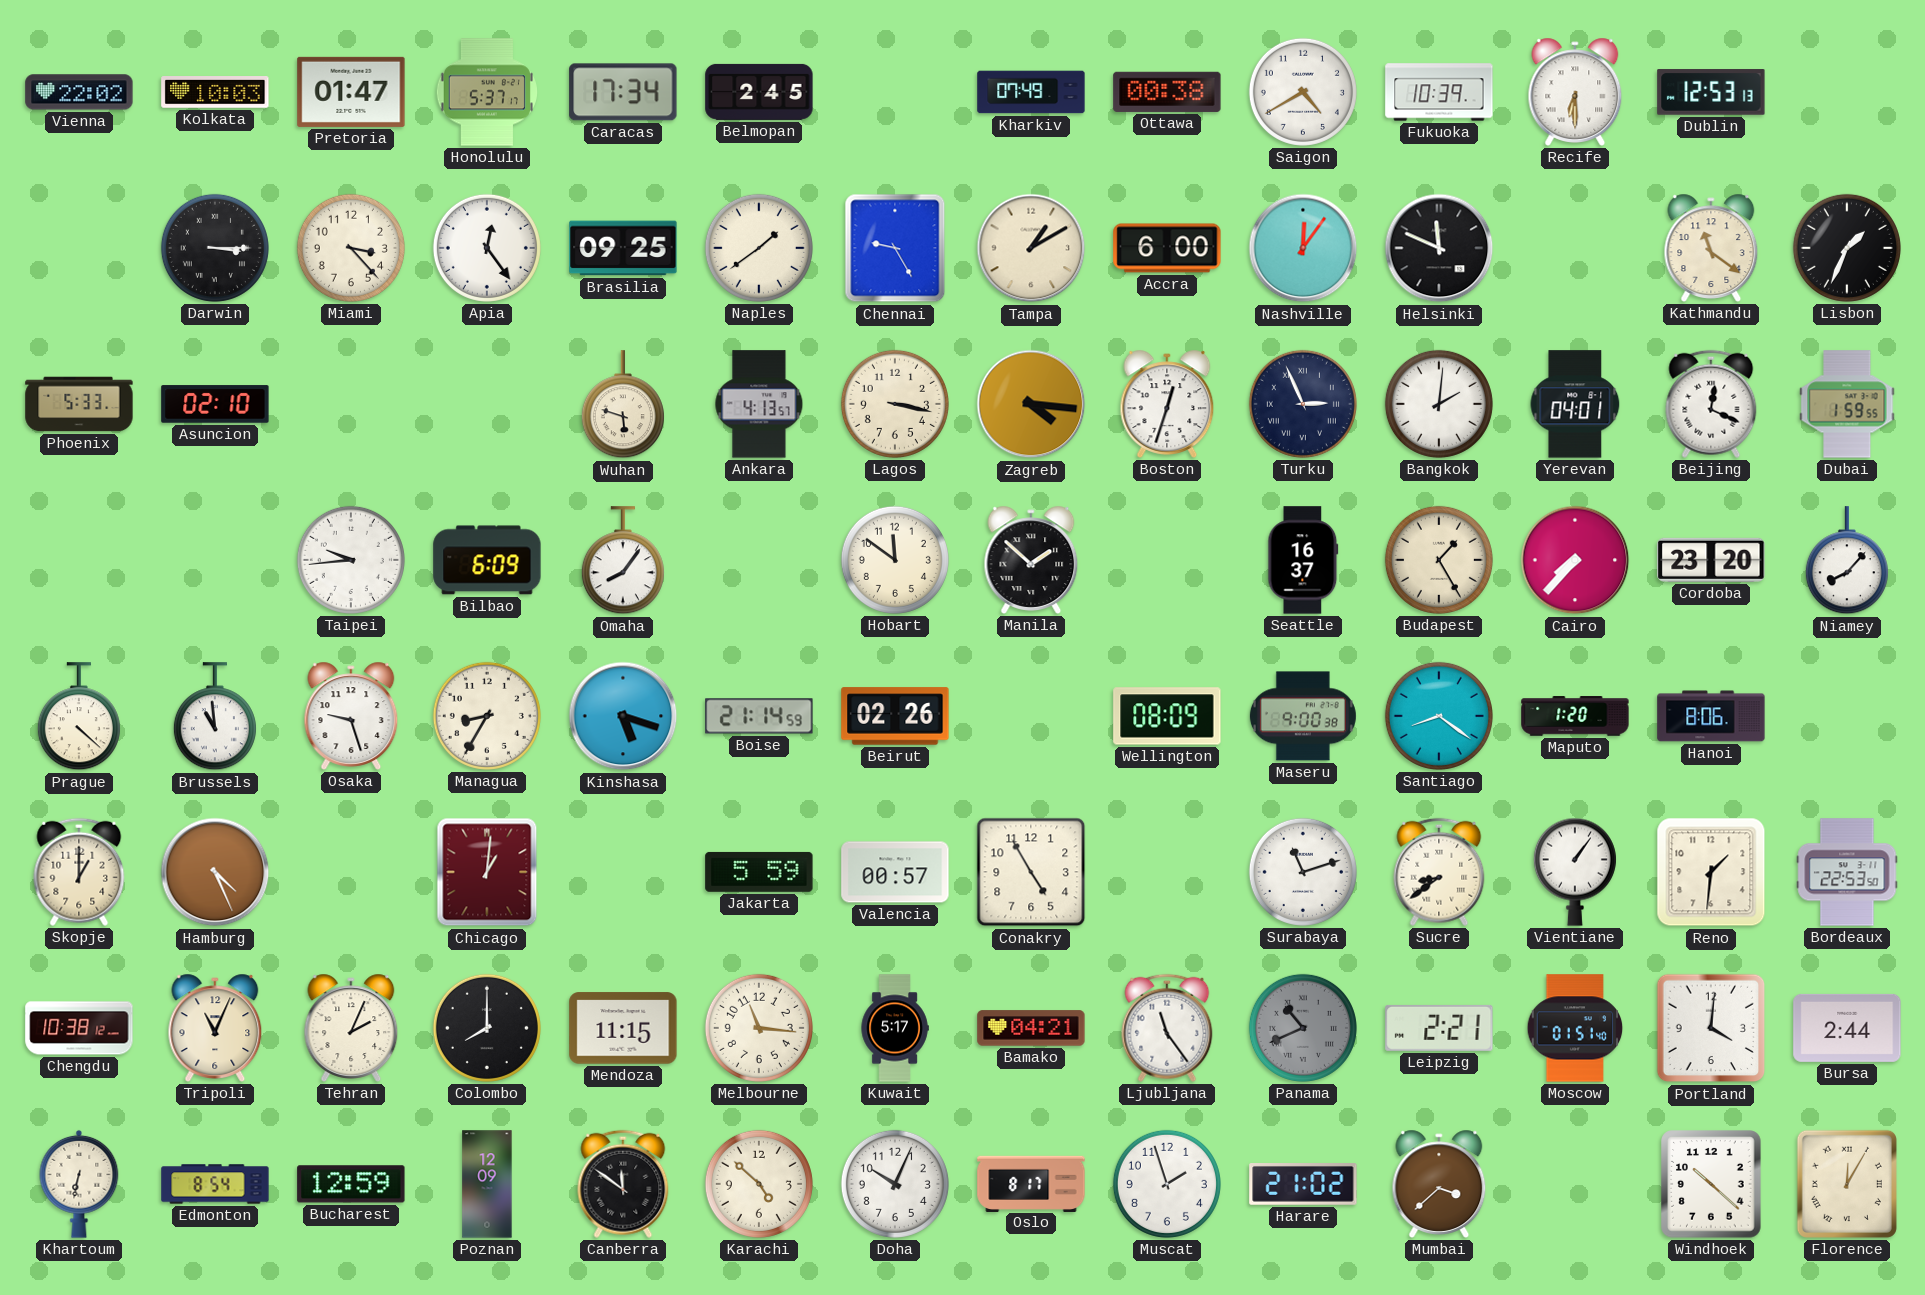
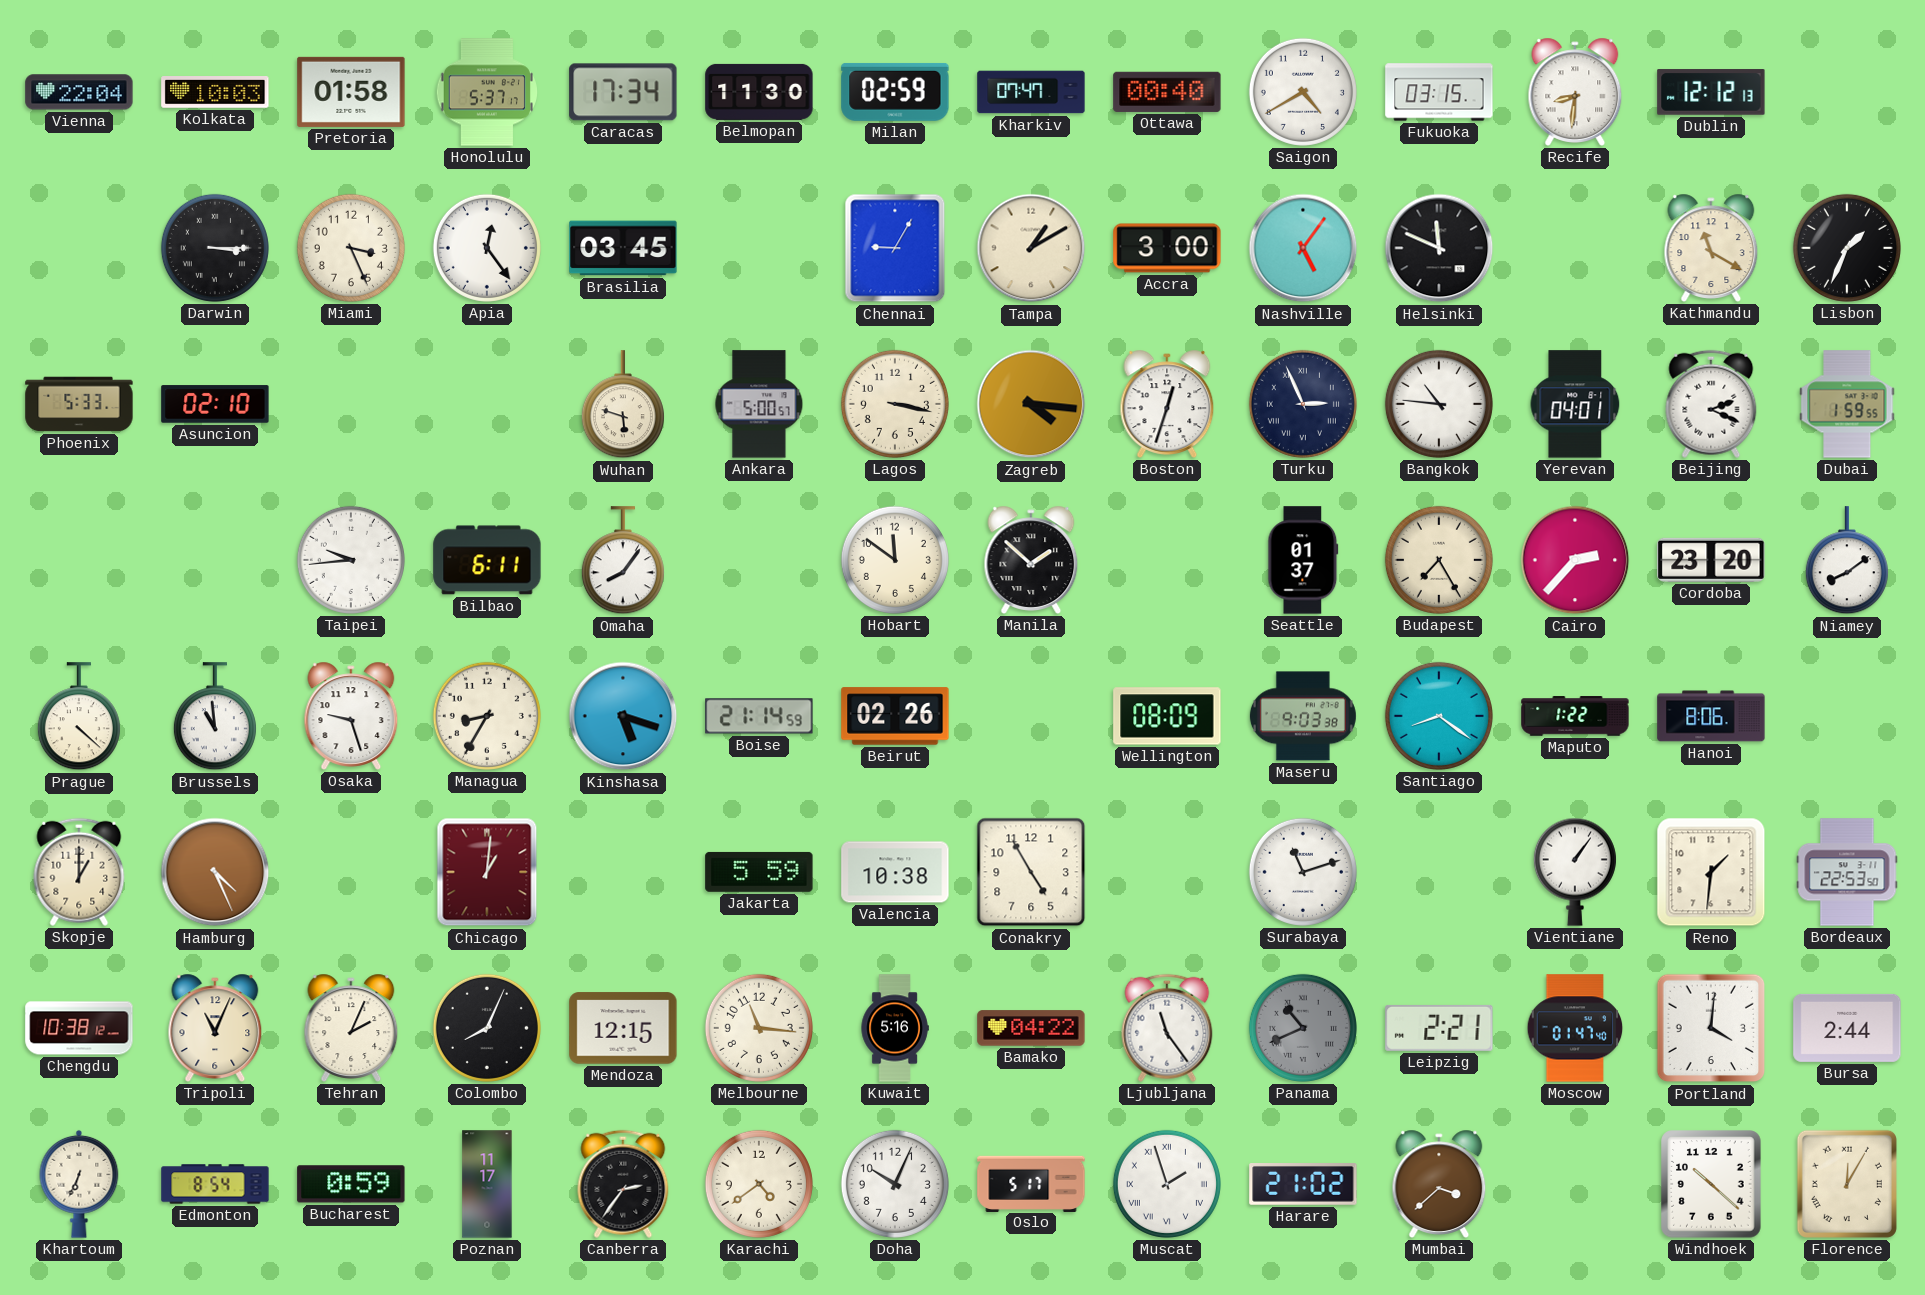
Vienna: 22:02 -> 22:04 (79, 92)
Pretoria: 01:47 -> 01:58 (351, 92)
Belmopan: 2:45 -> 11:30 (759, 92)
Milan: none -> 02:59 (895, 92)
Kharkiv: 07:49 -> 07:47 (1031, 92)
Ottawa: 00:38 -> 00:40 (1167, 92)
Fukuoka: 10:39 -> 03:15 (1439, 92)
Recife: 6:30 -> 8:31 (1575, 92)
Dublin: 12:53 -> 12:12 (1711, 92)
Miami: 3:23 -> 3:26 (351, 248)
Brasilia: 09:25 -> 03:45 (623, 248)
Naples: 1:39 -> none (759, 248)
Chennai: 9:25 -> 9:05 (895, 248)
Accra: 6:00 -> 3:00 (1167, 248)
Nashville: 12:06 -> 5:06 (1303, 248)
Kathmandu: 11:21 -> 11:20 (1711, 248)
Ankara: 4:13 -> 5:00 (759, 404)
Bangkok: 2:01 -> 10:46 (1439, 404)
Beijing: 12:19 -> 2:19 (1711, 404)
Bilbao: 6:09 -> 6:11 (487, 560)
Seattle: 16:37 -> 01:37 (1303, 560)
Budapest: 1:25 -> 7:25 (1439, 560)
Cairo: 7:37 -> 2:37 (1575, 560)
Niamey: 8:07 -> 8:09 (1847, 561)
Maseru: 9:00 -> 9:03 (1303, 716)
Maputo: 1:20 -> 1:22 (1575, 716)
Valencia: 00:57 -> 10:38 (895, 872)
Sucre: 8:39 -> none (1439, 872)
Colombo: 8:00 -> 8:04 (487, 1028)
Mendoza: 11:15 -> 12:15 (623, 1028)
Kuwait: 5:17 -> 5:16 (895, 1028)
Bamako: 04:21 -> 04:22 (1031, 1028)
Moscow: 01:51 -> 01:47 (1575, 1028)
Khartoum: 6:32 -> 6:34 (79, 1184)
Bucharest: 12:59 -> 0:59 (351, 1184)
Poznan: 12:09 -> 11:17 (487, 1184)
Canberra: 11:51 -> 2:36 (623, 1184)
Karachi: 4:52 -> 4:39 (759, 1184)
Oslo: 8:17 -> 5:17 (1031, 1183)
Muscat numerals: Arabic -> Roman (1167, 1184)
